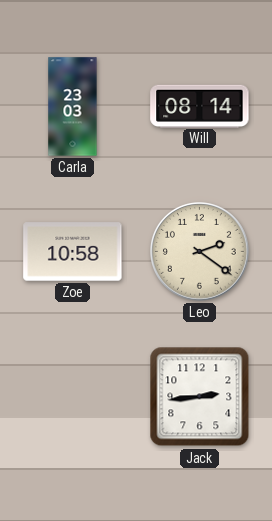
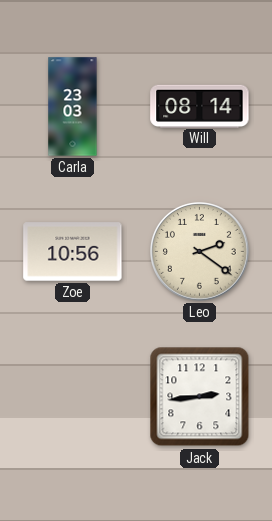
Zoe: 10:58 -> 10:56 (73, 252)
